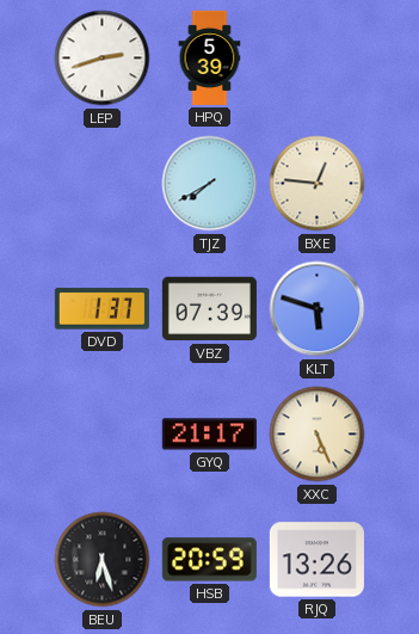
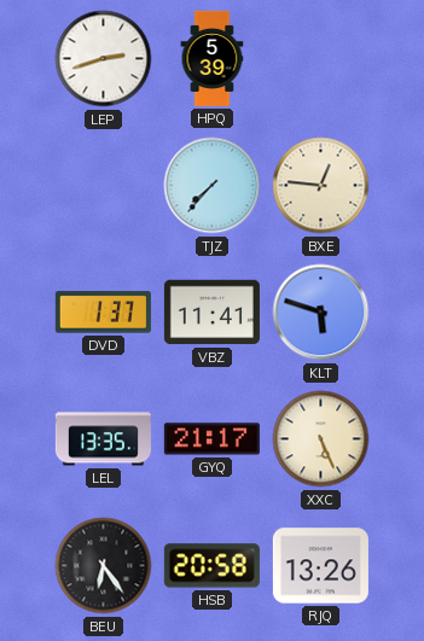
TJZ: 7:40 -> 7:37 (213, 186)
VBZ: 07:39 -> 11:41 (211, 313)
LEL: none -> 13:35 (103, 439)
BEU: 6:27 -> 6:24 (104, 566)
HSB: 20:59 -> 20:58 (211, 566)
